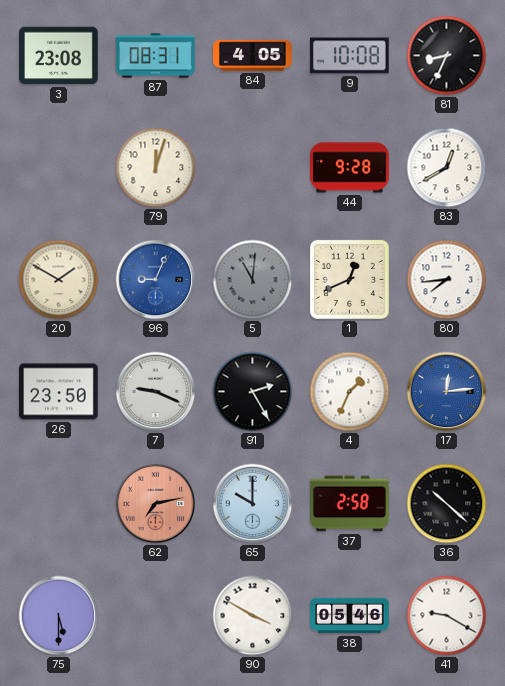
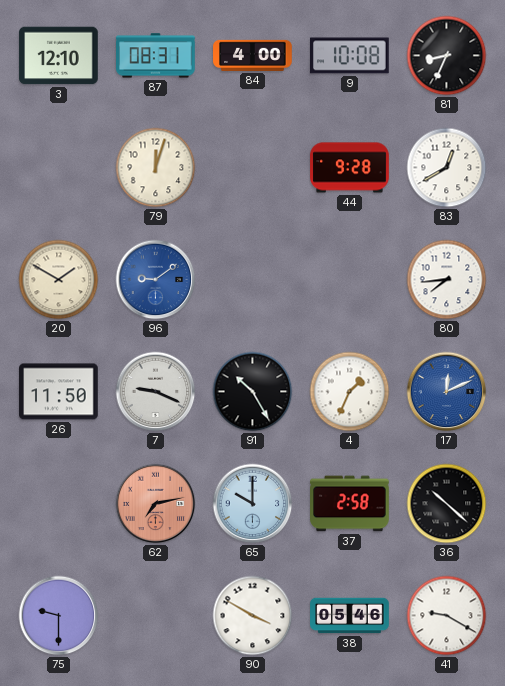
3: 23:08 -> 12:10 (59, 56)
84: 4:05 -> 4:00 (253, 55)
96: 9:04 -> 9:09 (156, 280)
5: 11:01 -> none (253, 280)
1: 12:41 -> none (349, 279)
26: 23:50 -> 11:50 (59, 392)
91: 2:25 -> 10:25 (253, 392)
17: 12:14 -> 12:11 (447, 392)
75: 5:30 -> 9:30 (59, 616)
